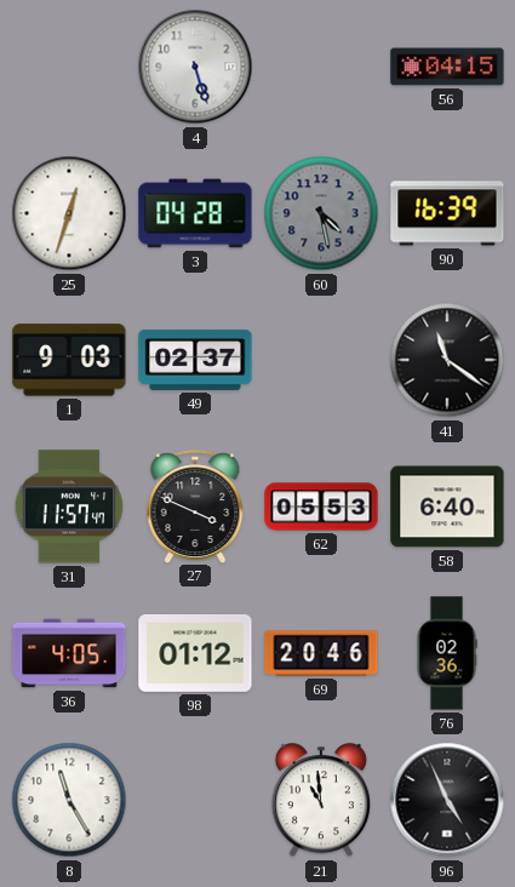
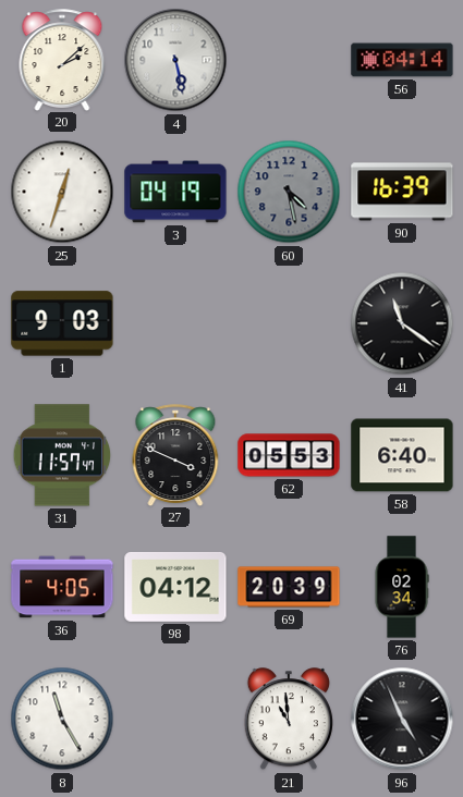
20: none -> 2:08 (62, 60)
4: 5:27 -> 5:28 (175, 60)
56: 04:15 -> 04:14 (402, 60)
3: 04:28 -> 04:19 (175, 192)
49: 02:37 -> none (195, 360)
98: 01:12 -> 04:12 (175, 587)
69: 20:46 -> 20:39 (289, 587)
76: 02:36 -> 02:34 (402, 587)
